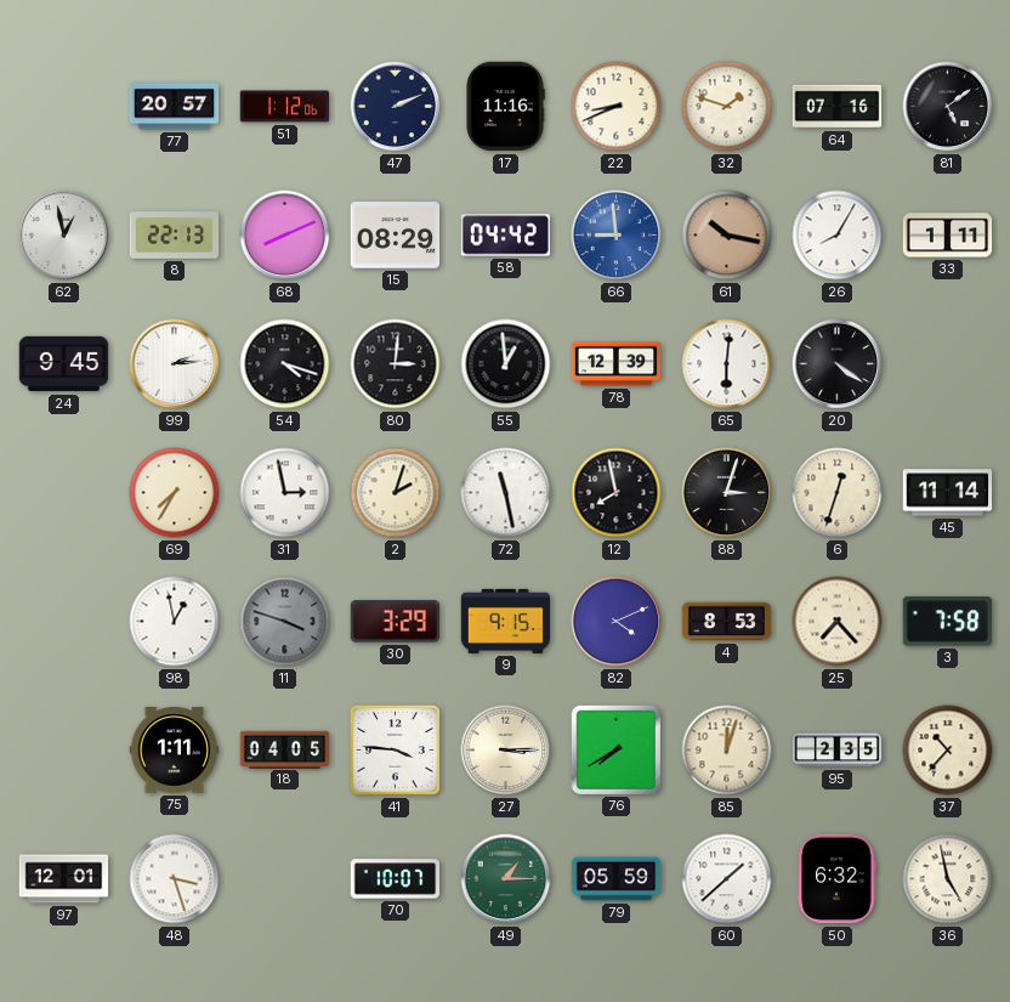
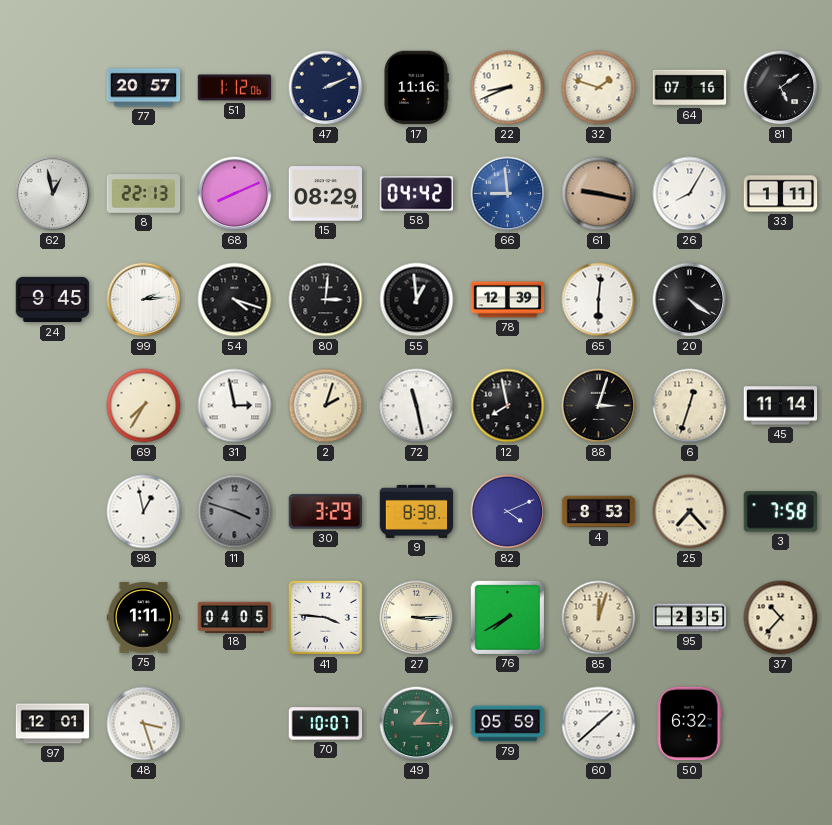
61: 10:17 -> 9:17 (599, 194)
9: 9:15 -> 8:38 (417, 511)
36: 4:58 -> none (948, 879)
